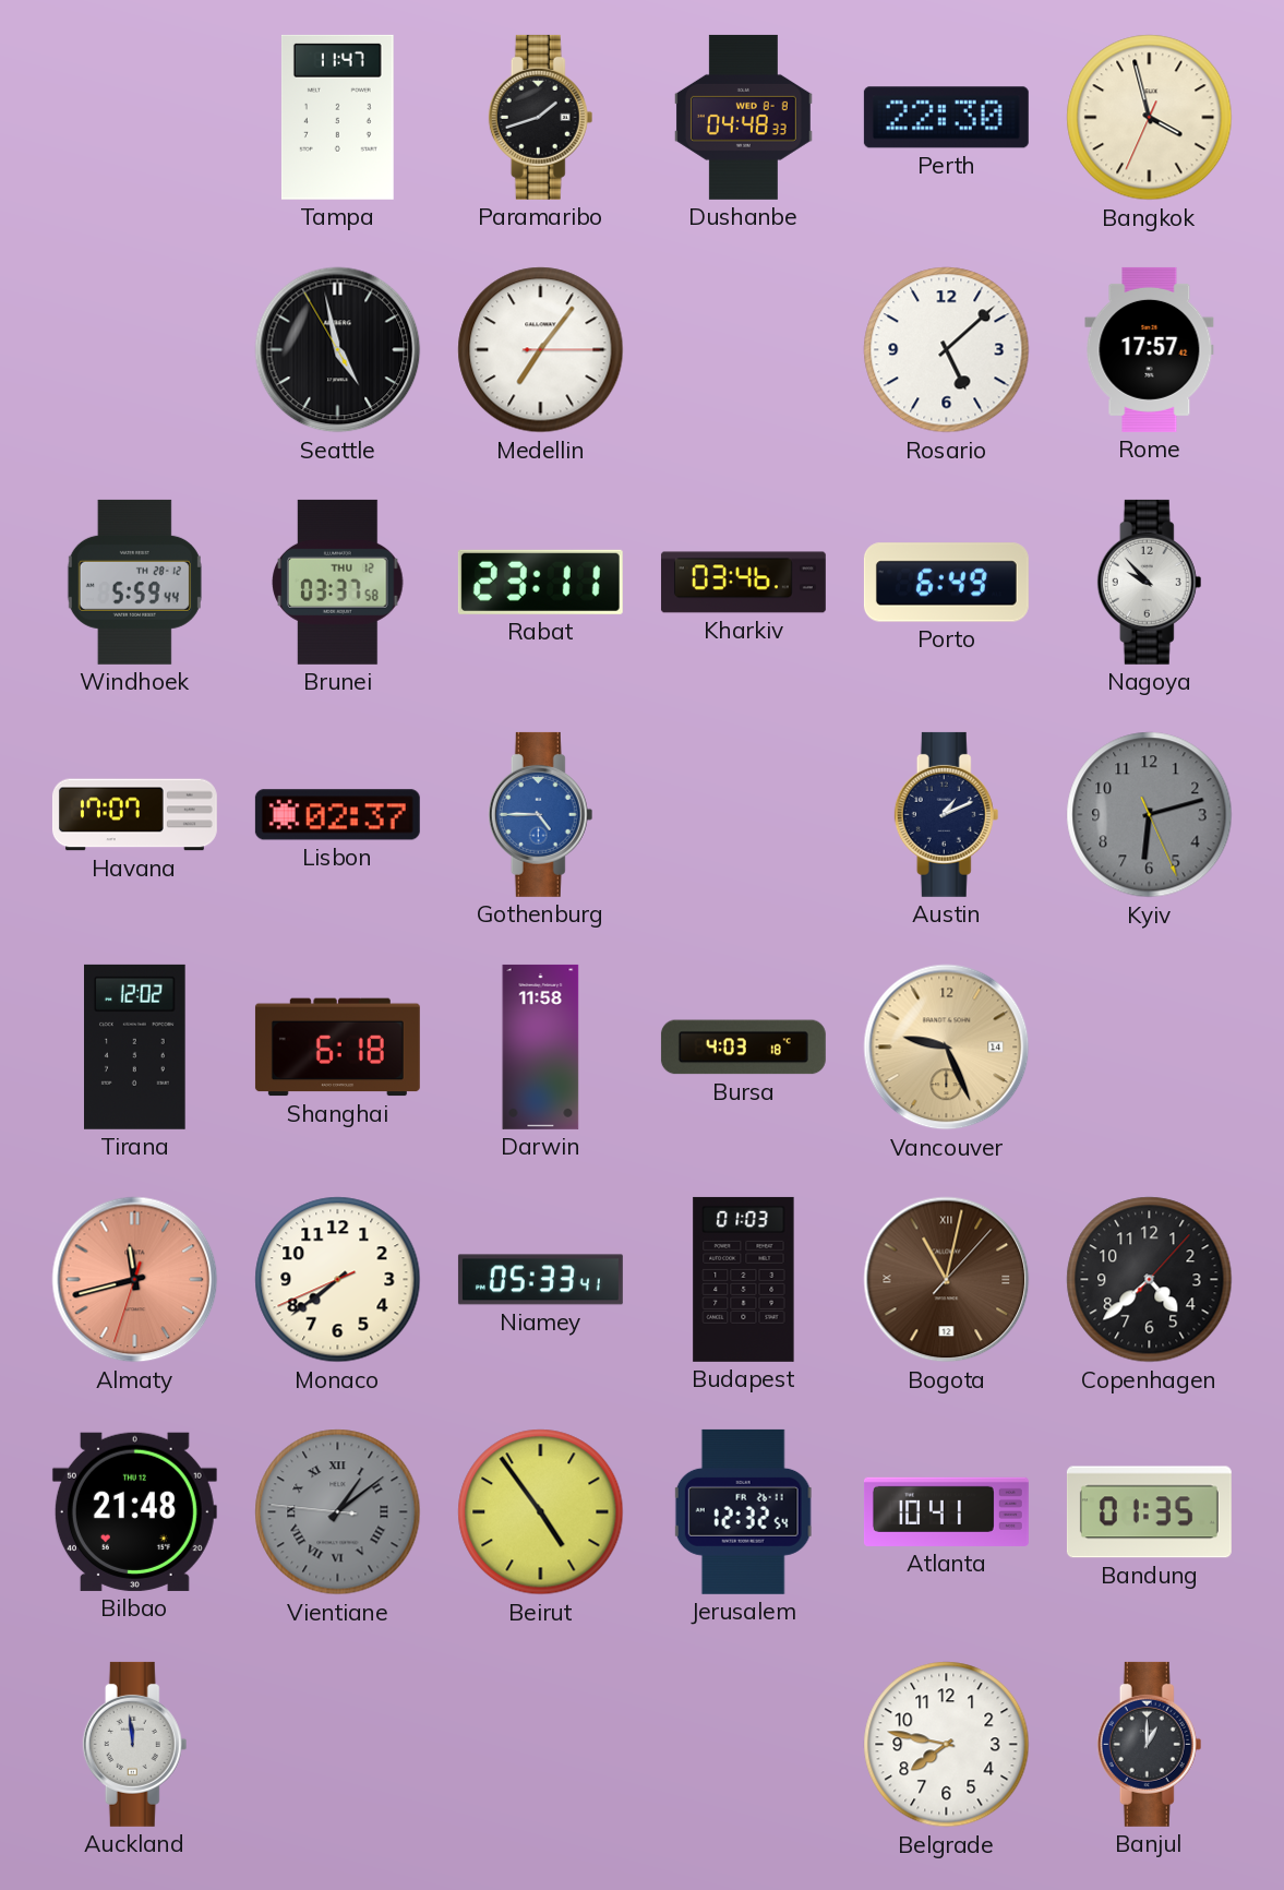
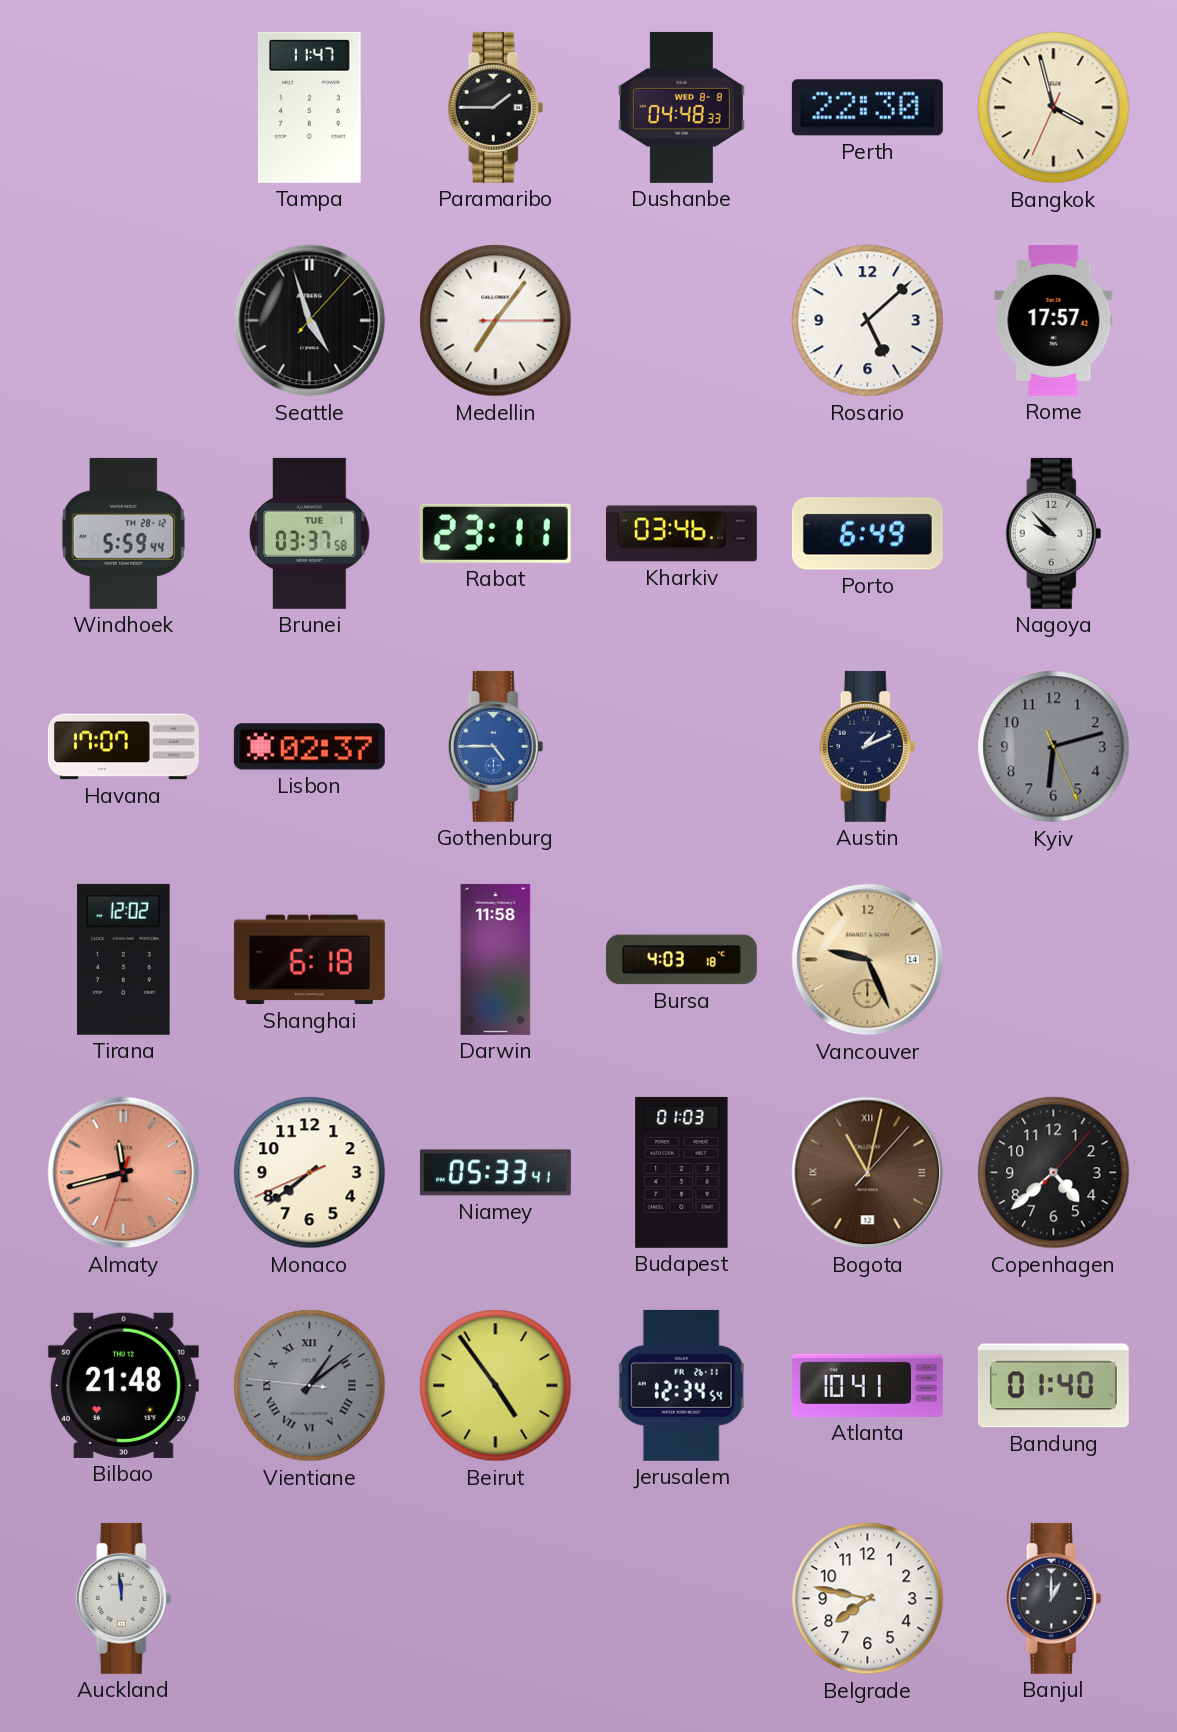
Paramaribo: 1:42 -> 1:45 (496, 107)
Seattle: 4:57:55 -> 4:57:07 (310, 321)
Brunei date: THU 12 -> TUE 1 (310, 533)
Jerusalem: 12:32 -> 12:34 (682, 1385)
Bandung: 01:35 -> 01:40 (1053, 1386)
